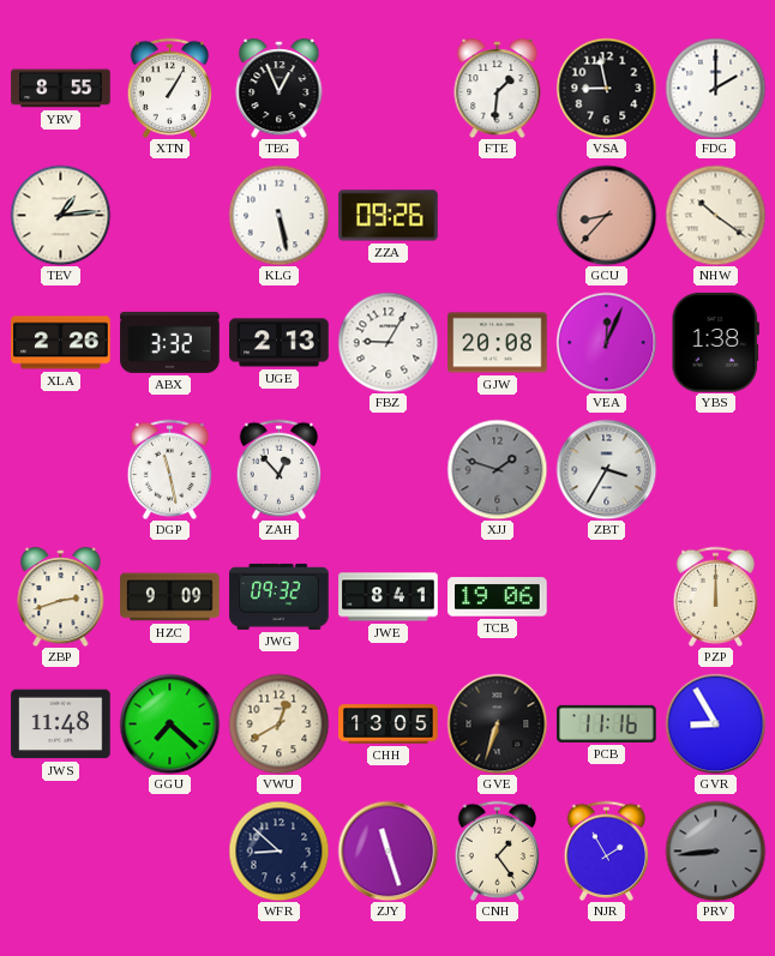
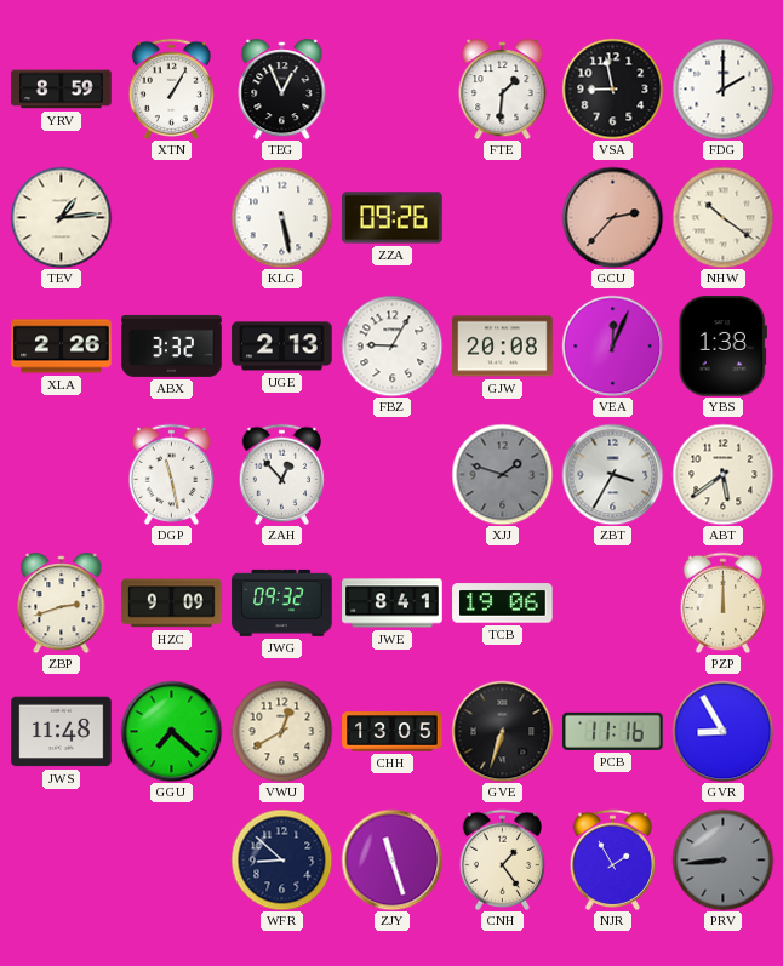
YRV: 8:55 -> 8:59 (62, 90)
GCU: 8:37 -> 2:37 (612, 217)
ABT: none -> 5:39 (722, 474)
